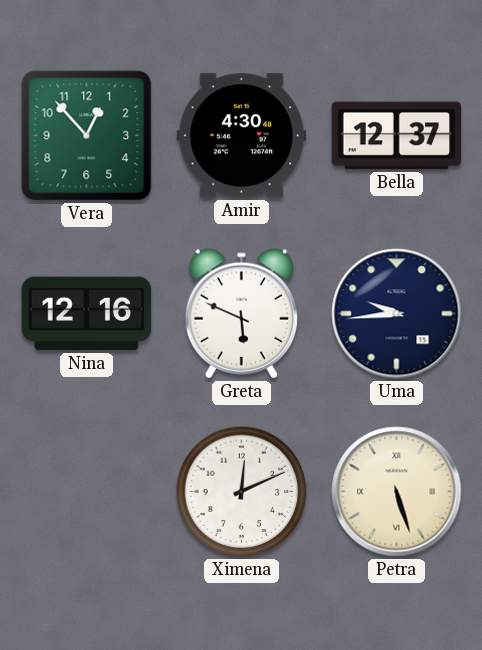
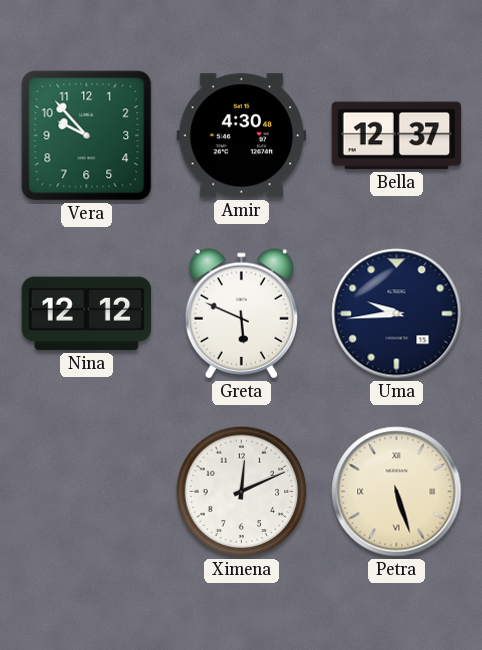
Vera: 12:53 -> 9:53 (87, 136)
Nina: 12:16 -> 12:12 (87, 314)
